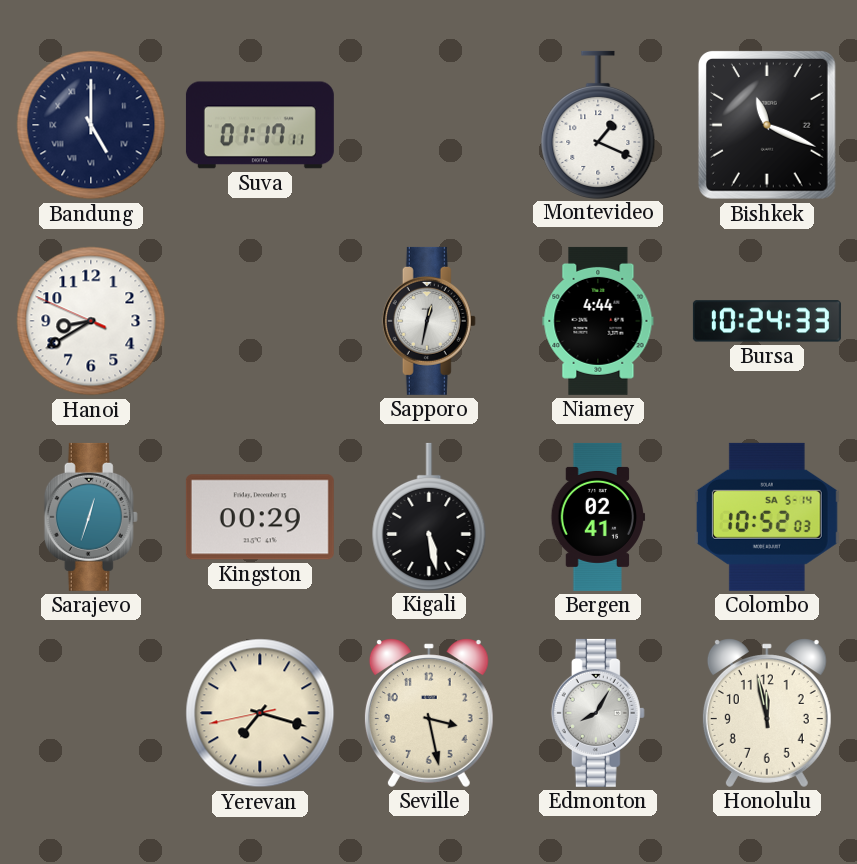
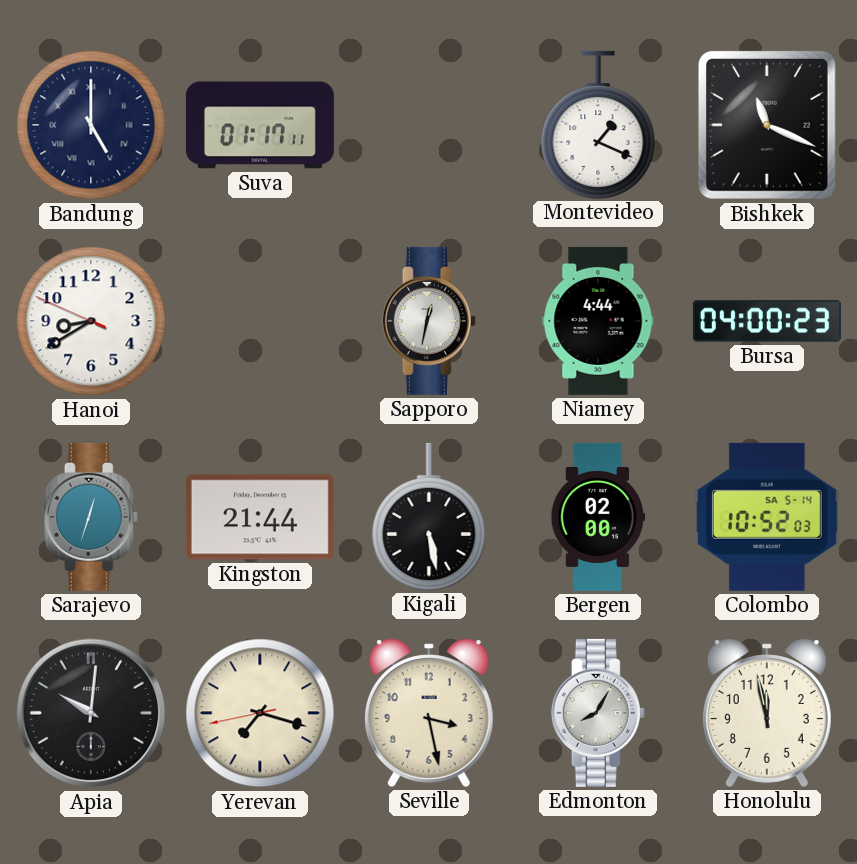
Bursa: 10:24 -> 04:00 (767, 321)
Kingston: 00:29 -> 21:44 (260, 517)
Bergen: 02:41 -> 02:00 (598, 517)
Apia: none -> 10:01 (91, 713)
